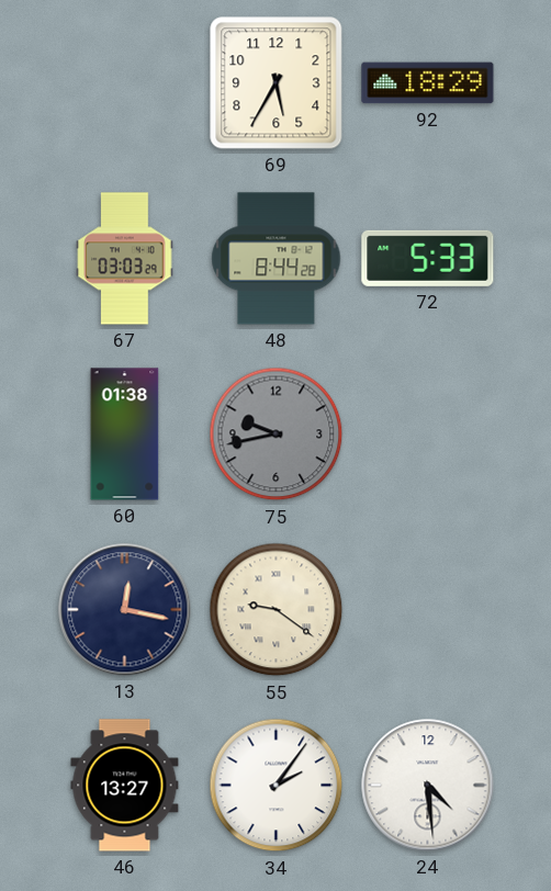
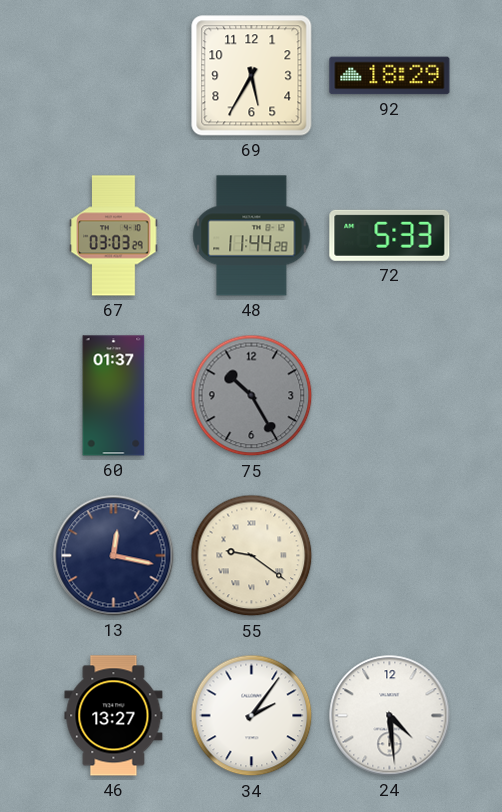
48: 8:44 -> 11:44 (252, 236)
60: 01:38 -> 01:37 (114, 396)
75: 9:43 -> 10:25 (252, 396)
